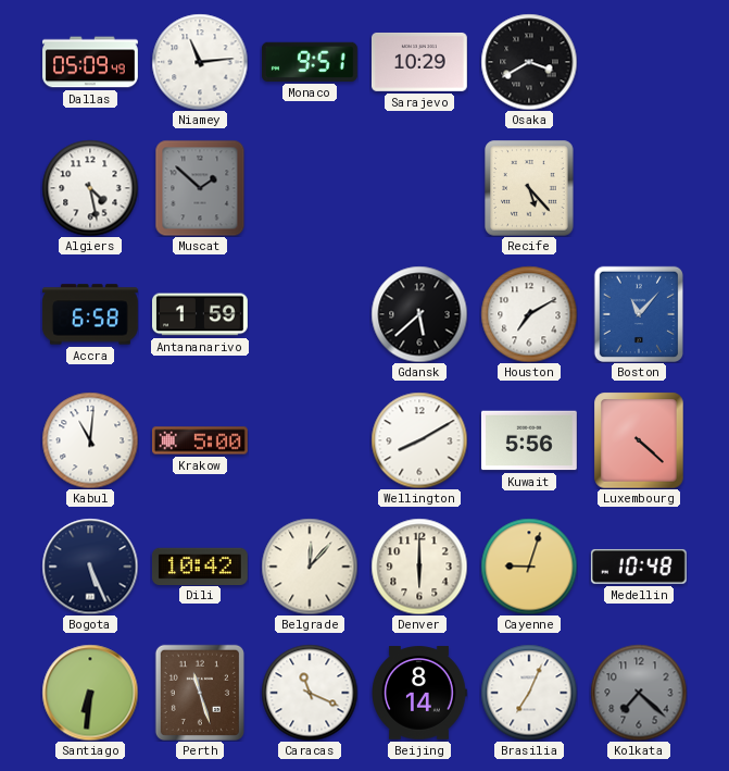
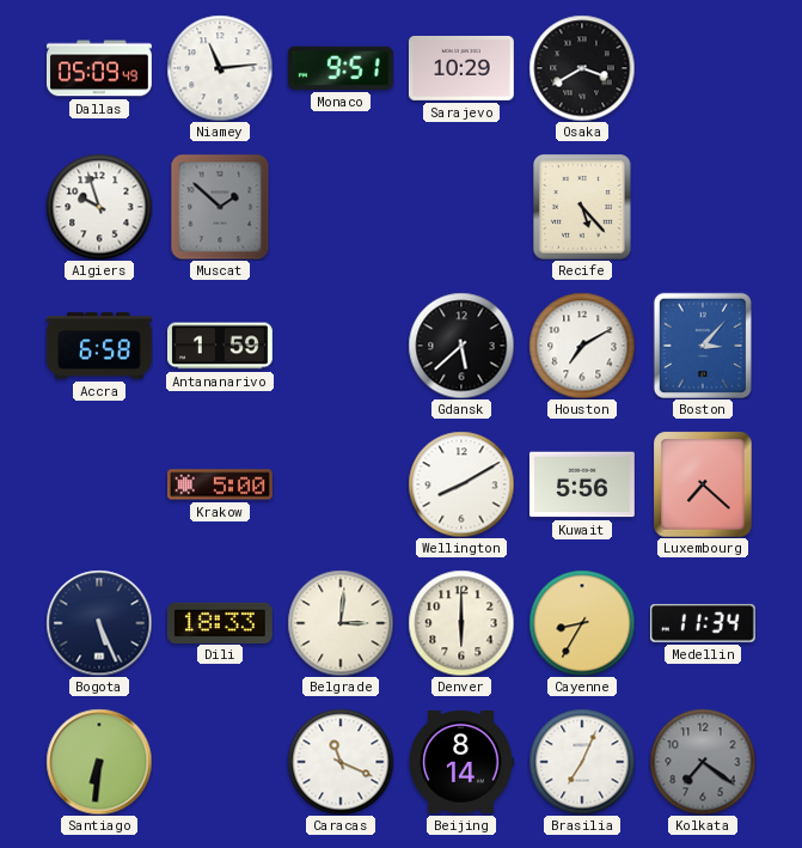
Algiers: 4:28 -> 9:57 (99, 207)
Boston: 11:07 -> 3:07 (703, 344)
Kabul: 11:01 -> none (90, 440)
Luxembourg: 4:22 -> 7:22 (703, 484)
Dili: 10:42 -> 18:33 (220, 622)
Belgrade: 12:07 -> 3:01 (341, 623)
Cayenne: 9:03 -> 8:35 (582, 623)
Medellin: 10:48 -> 11:34 (703, 623)
Perth: 11:27 -> none (200, 692)
Kolkata: 7:22 -> 7:21 (703, 762)
